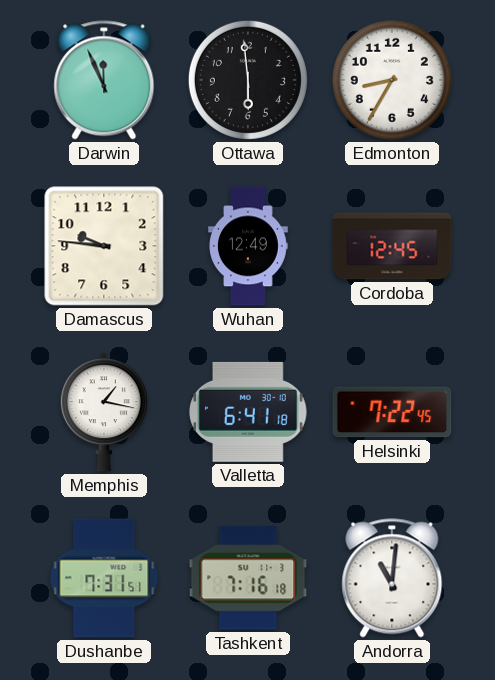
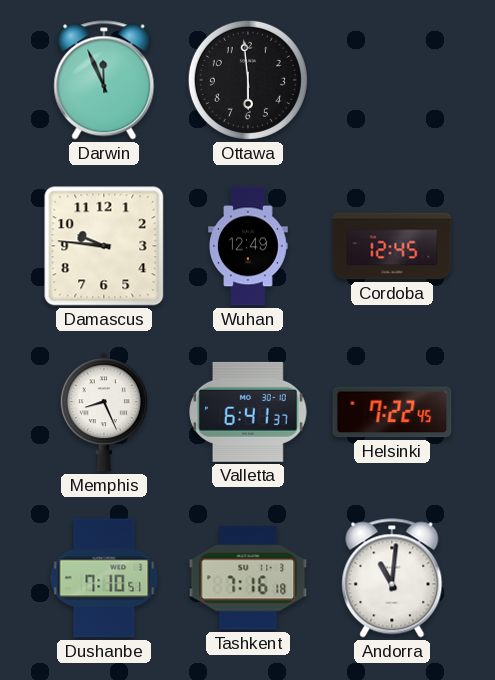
Edmonton: 8:35 -> none (392, 80)
Memphis: 1:17 -> 8:26 (104, 412)
Valletta: 6:41:18 -> 6:41:37 (249, 412)
Dushanbe: 7:31 -> 7:10 (104, 578)
